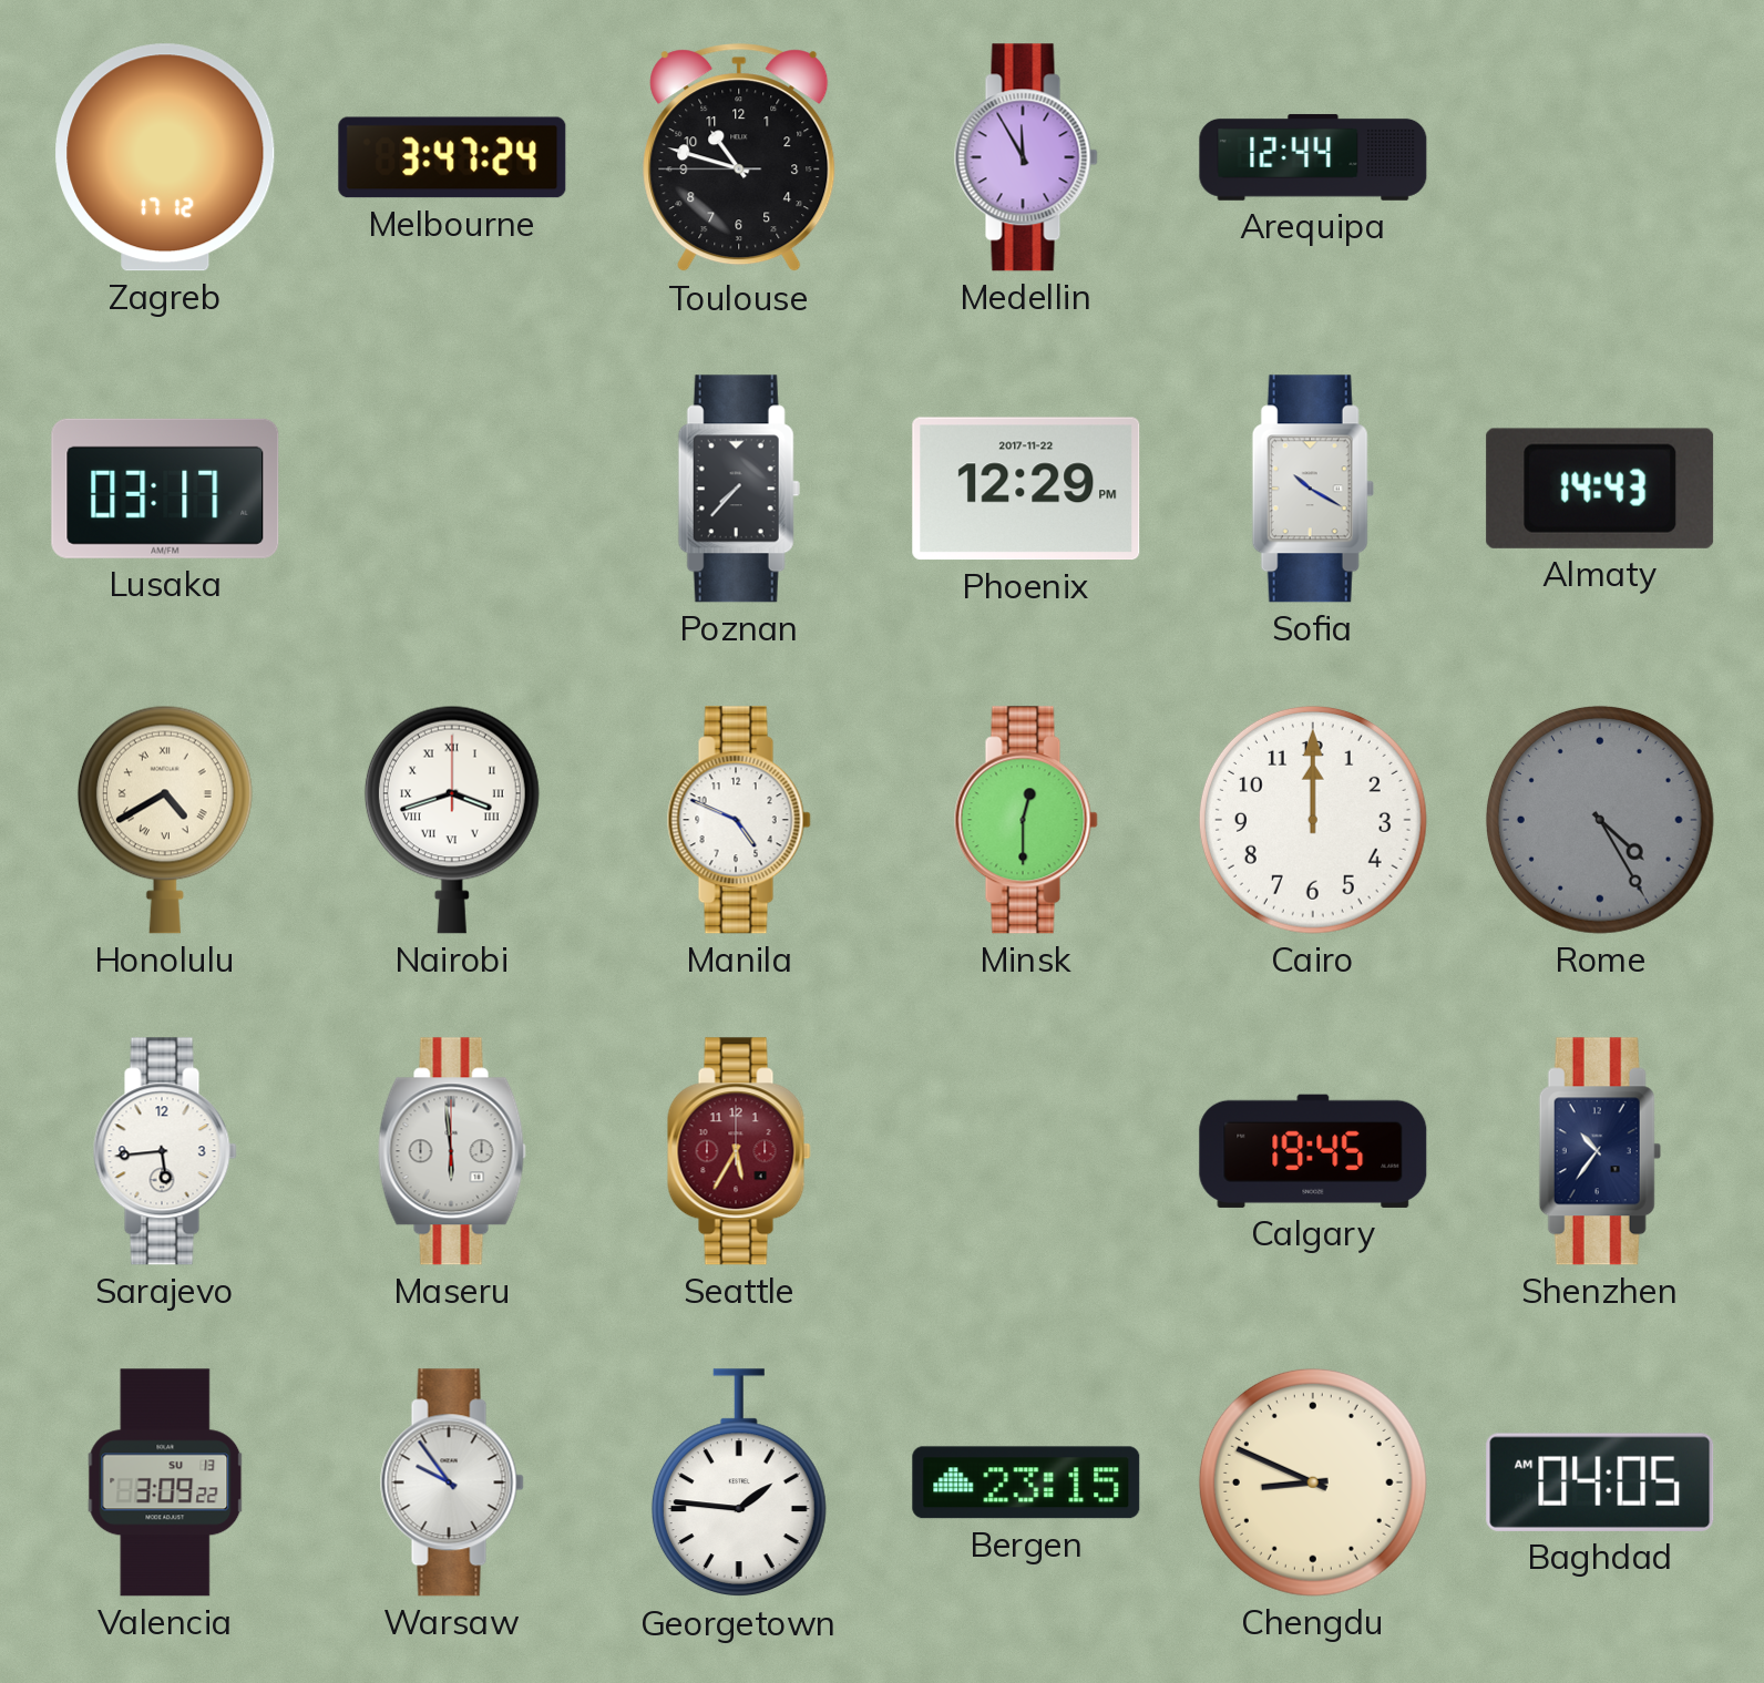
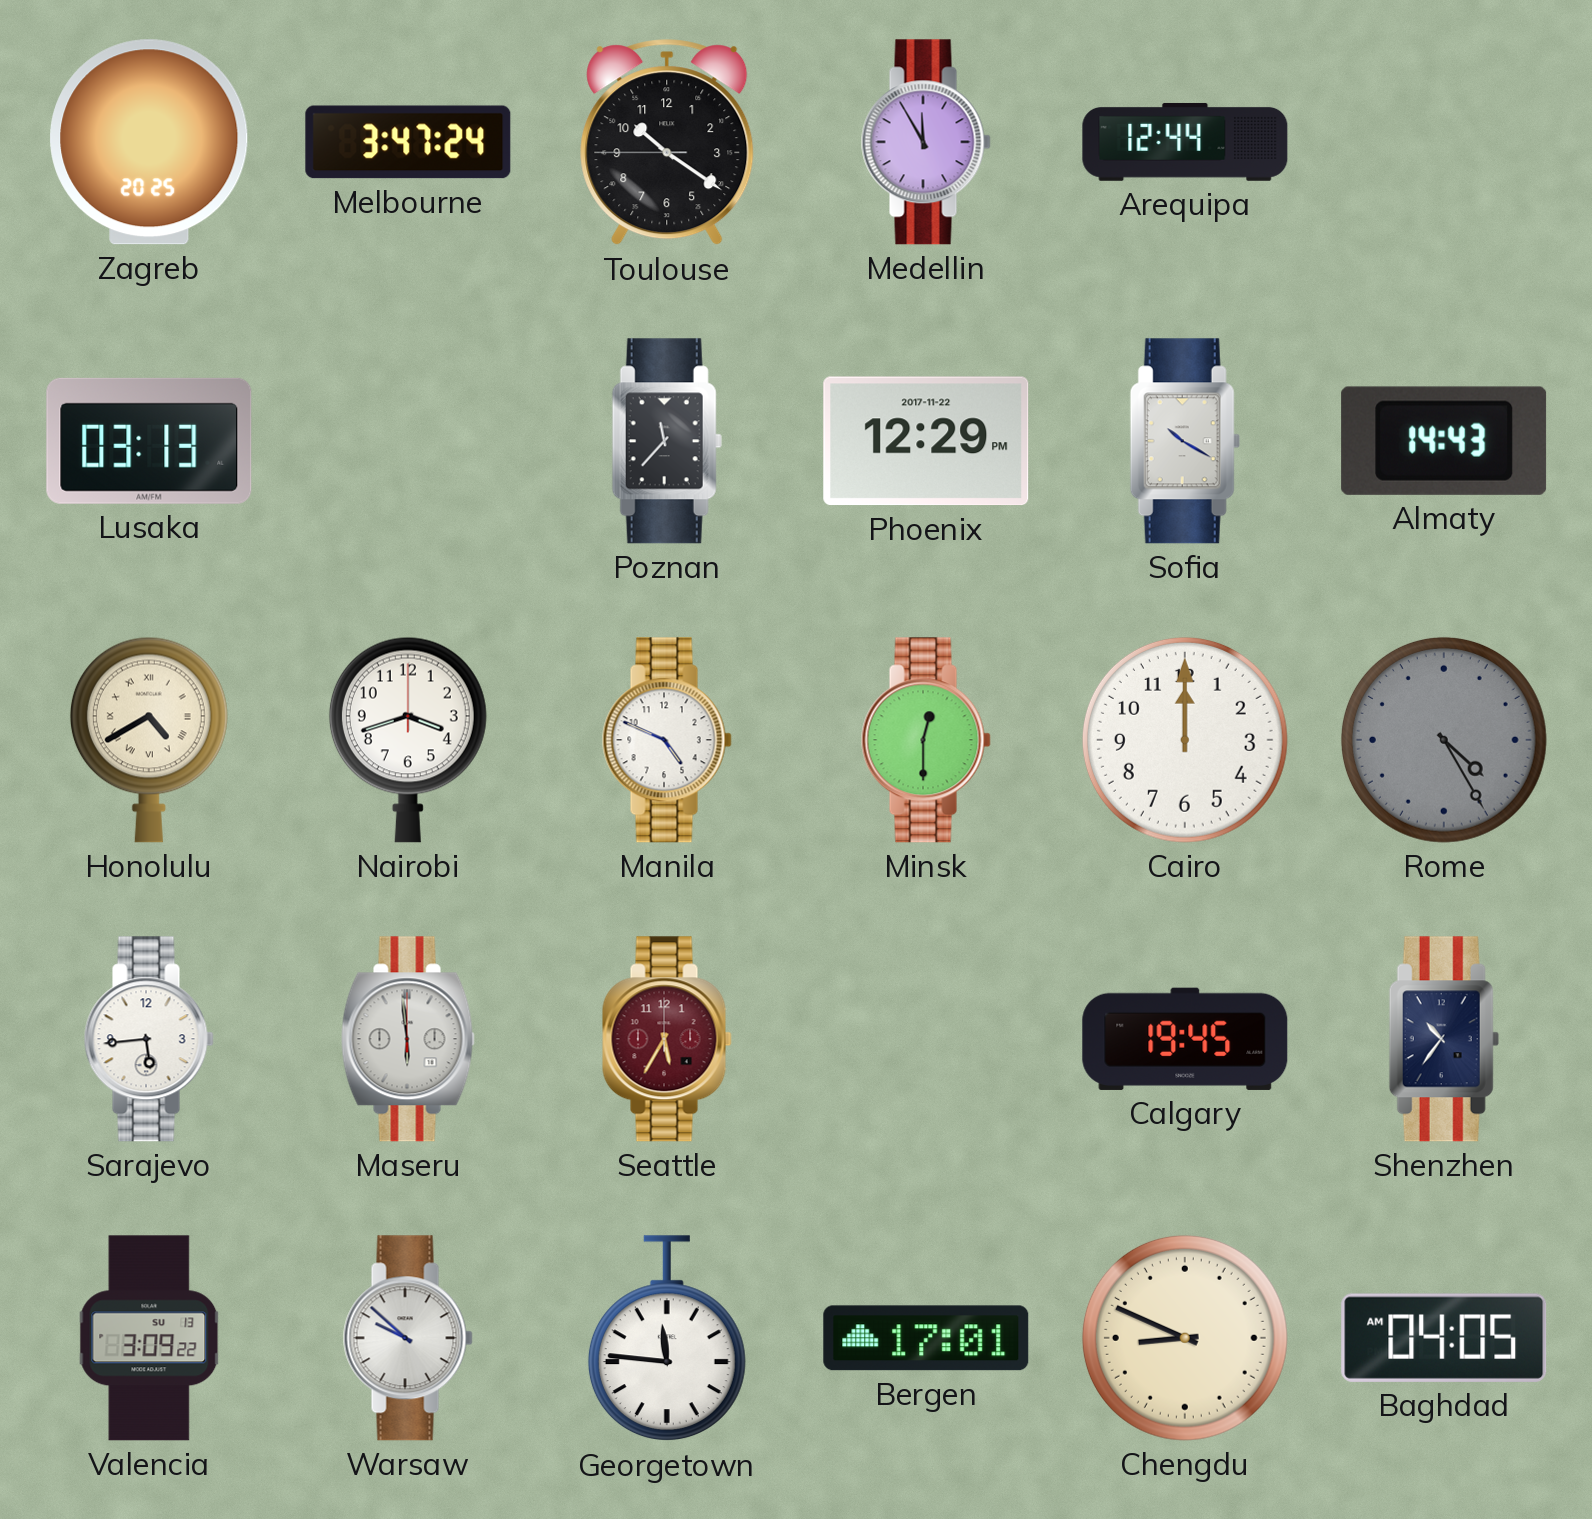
Zagreb: 17:12 -> 20:25 (149, 142)
Toulouse: 10:47 -> 10:20 (667, 143)
Lusaka: 03:17 -> 03:13 (149, 441)
Poznan: 7:37 -> 11:37 (667, 441)
Nairobi numerals: Roman -> Arabic (408, 740)
Warsaw: 9:54 -> 9:52 (408, 1338)
Georgetown: 1:46 -> 11:46 (667, 1339)
Bergen: 23:15 -> 17:01 (926, 1338)
